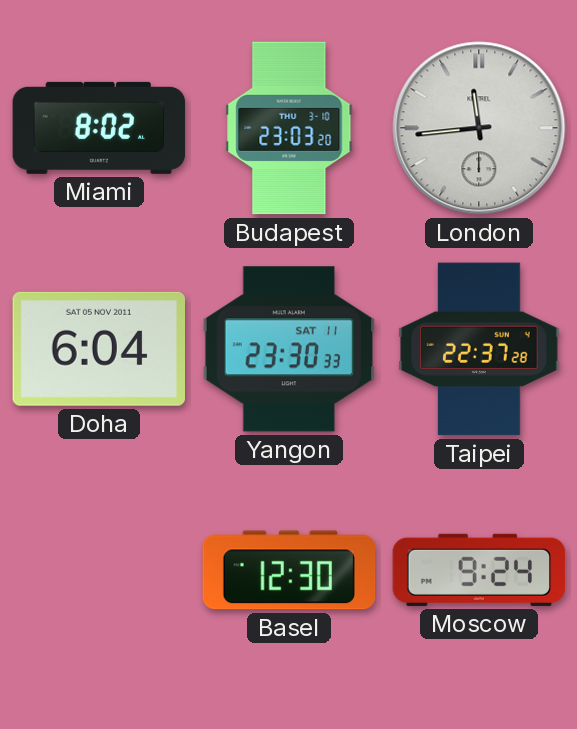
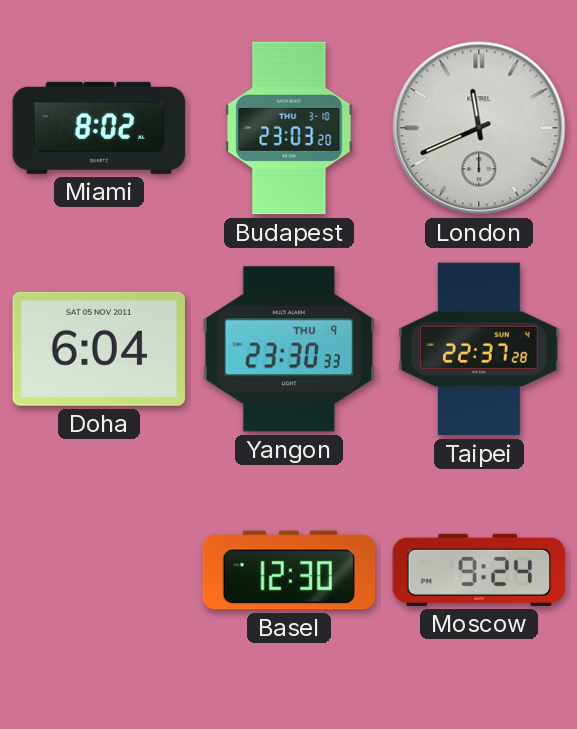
London: 11:44 -> 11:41 (479, 128)
Yangon date: SAT 11 -> THU 9 (289, 349)
